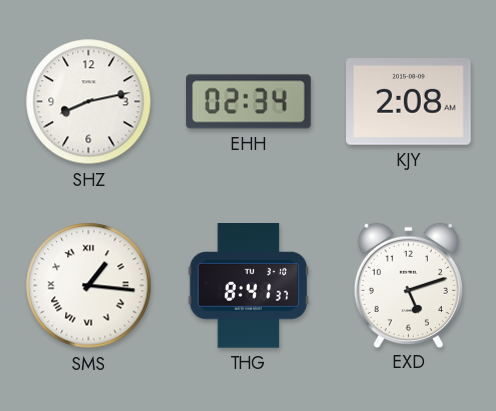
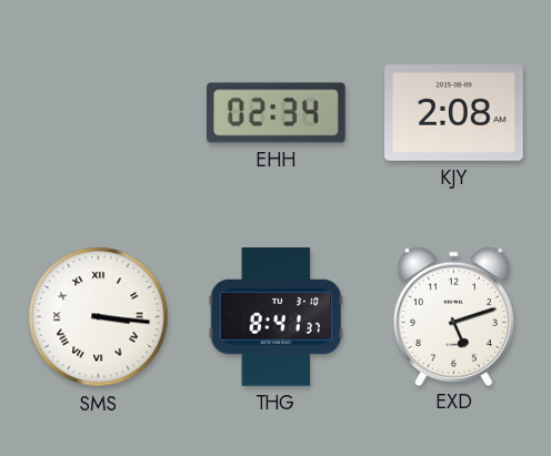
SHZ: 8:13 -> none (89, 102)
SMS: 1:16 -> 3:16 (99, 317)
